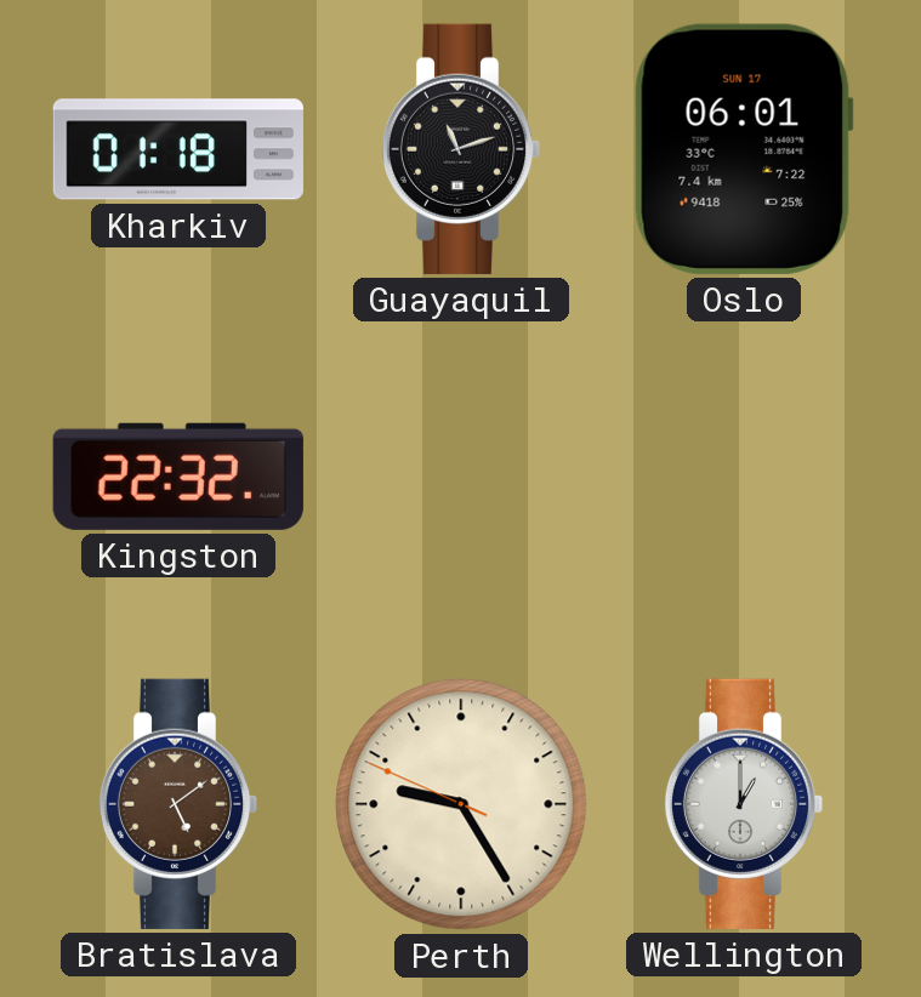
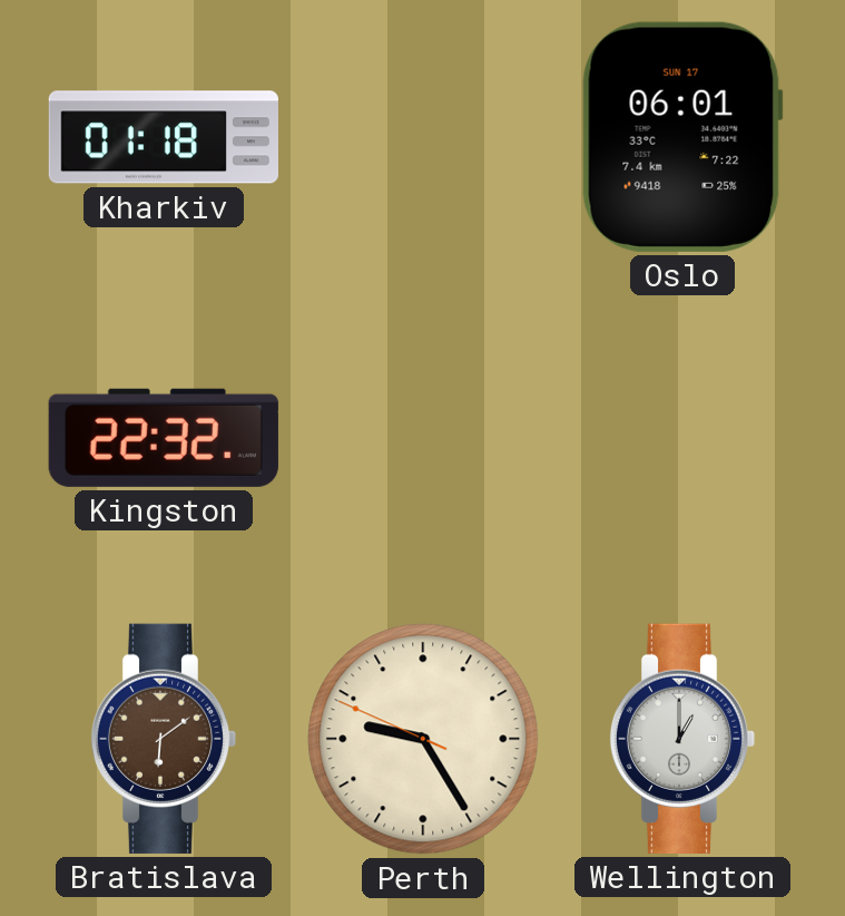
Guayaquil: 11:12 -> none (461, 149)
Bratislava: 5:09 -> 6:09 (164, 739)
